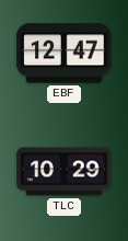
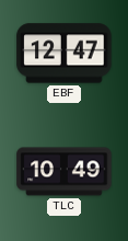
TLC: 10:29 -> 10:49 (65, 172)
